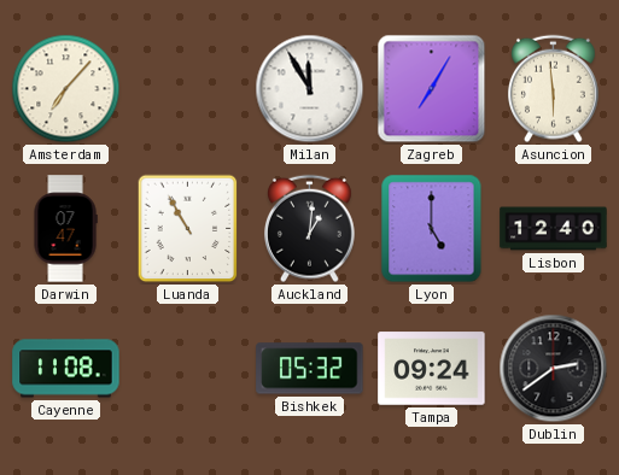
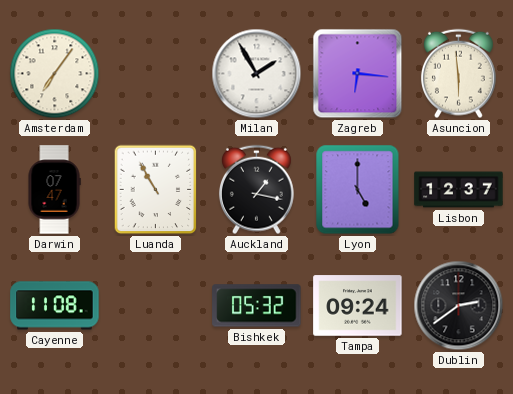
Amsterdam: 7:07 -> 7:06 (55, 74)
Milan: 11:55 -> 1:55 (257, 74)
Zagreb: 7:05 -> 6:16 (358, 74)
Auckland: 1:01 -> 1:17 (256, 190)
Lisbon: 12:40 -> 12:37 (459, 190)
